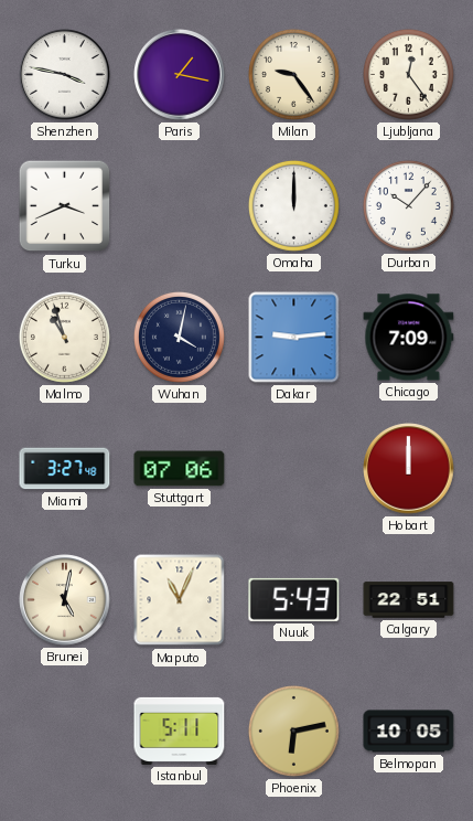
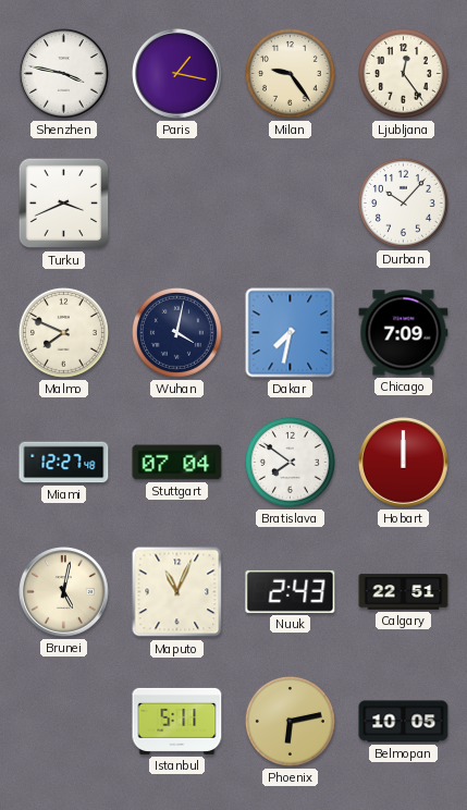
Omaha: 12:00 -> none (293, 205)
Malmo: 10:57 -> 7:49 (63, 332)
Dakar: 9:14 -> 7:32 (291, 333)
Miami: 3:27 -> 12:27 (64, 463)
Stuttgart: 07:06 -> 07:04 (177, 463)
Bratislava: none -> 7:51 (290, 462)
Nuuk: 5:43 -> 2:43 (291, 591)
